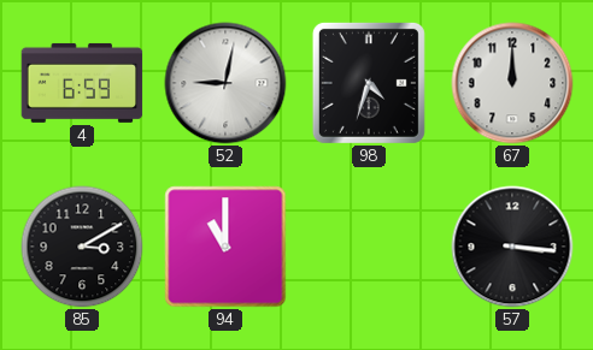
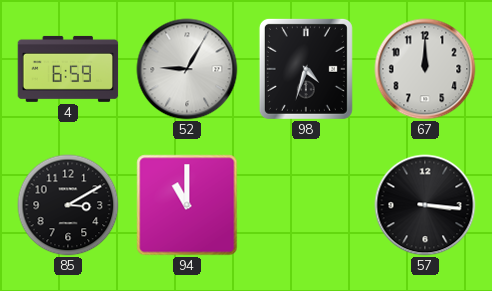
52: 9:02 -> 9:05 (187, 69)
